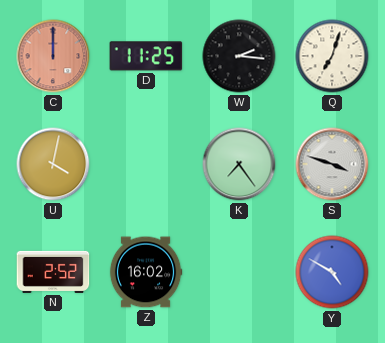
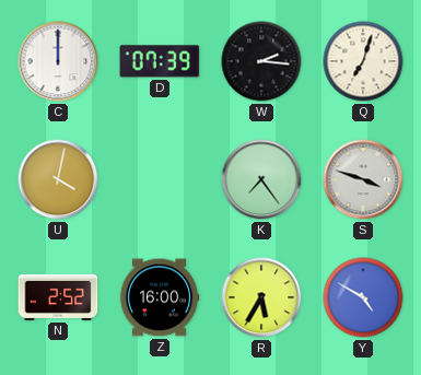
C dial: salmon -> white (58, 61)
D: 11:25 -> 07:39 (160, 61)
Z: 16:02 -> 16:00 (160, 297)
R: none -> 5:35 (261, 297)
